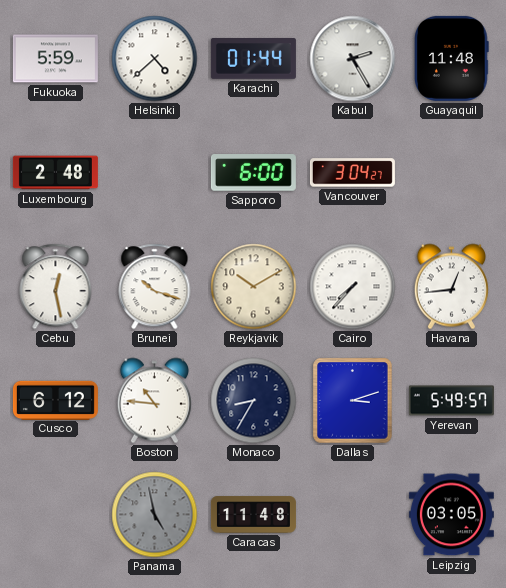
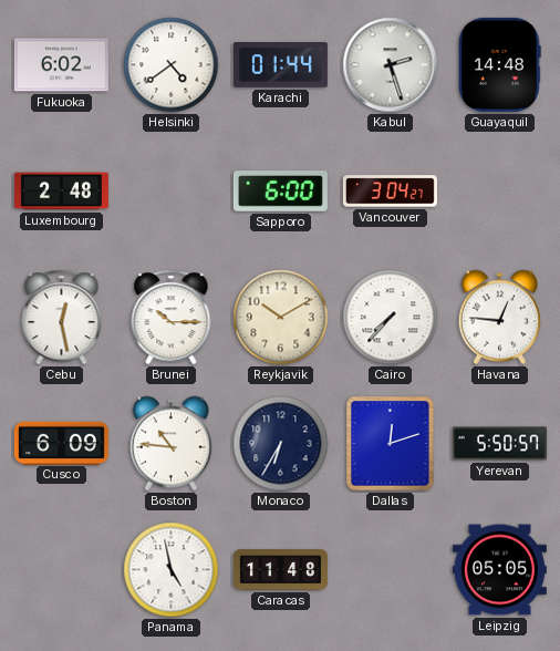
Fukuoka: 5:59 -> 6:02 (61, 65)
Helsinki: 4:38 -> 4:39 (172, 65)
Kabul: 2:25 -> 2:27 (391, 65)
Guayaquil: 11:48 -> 14:48 (500, 64)
Brunei: 10:18 -> 10:15 (172, 318)
Havana: 12:44 -> 12:46 (499, 318)
Cusco: 6:12 -> 6:09 (61, 443)
Monaco: 8:35 -> 6:35 (281, 444)
Dallas: 3:12 -> 12:12 (391, 444)
Yerevan: 5:49 -> 5:50 (499, 444)
Panama dial: grey -> white (172, 570)
Leipzig: 03:05 -> 05:05 (499, 570)
